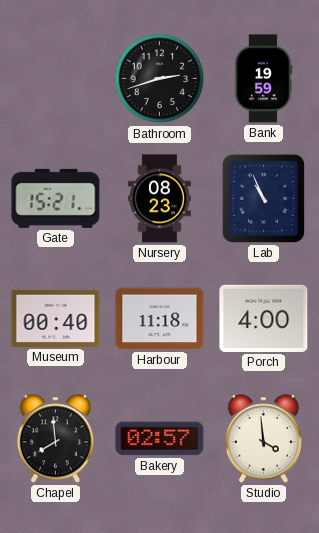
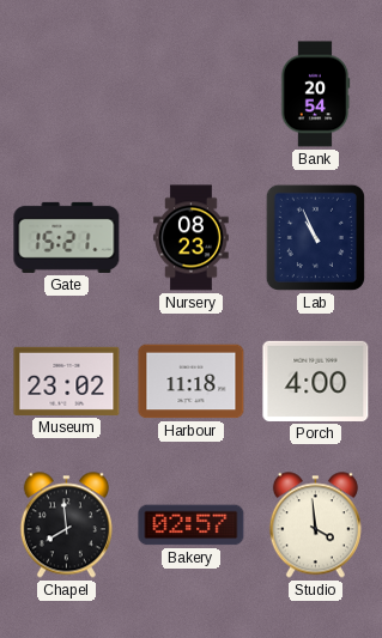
Bathroom: 2:42 -> none (160, 79)
Bank: 19:59 -> 20:54 (315, 95)
Museum: 00:40 -> 23:02 (67, 381)
